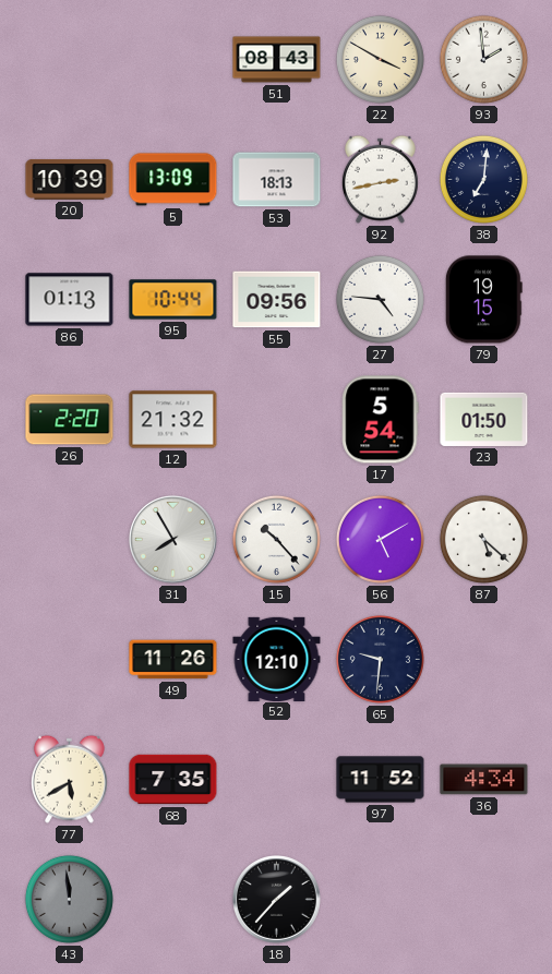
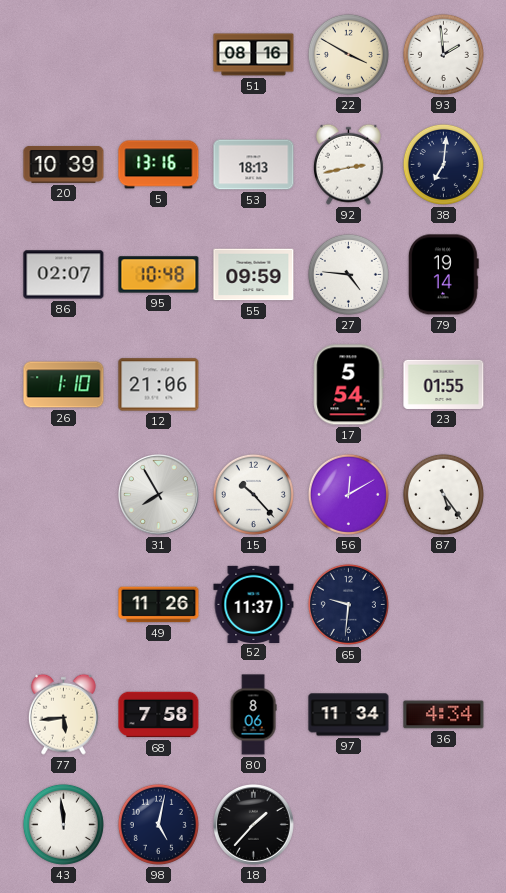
51: 08:43 -> 08:16 (254, 55)
5: 13:09 -> 13:16 (159, 165)
86: 01:13 -> 02:07 (64, 275)
95: 10:44 -> 10:48 (159, 275)
55: 09:56 -> 09:59 (254, 275)
79: 19:15 -> 19:14 (443, 275)
26: 2:20 -> 1:10 (64, 385)
12: 21:32 -> 21:06 (159, 385)
23: 01:50 -> 01:55 (444, 384)
56: 5:10 -> 12:10 (348, 494)
87: 5:22 -> 5:24 (443, 494)
52: 12:10 -> 11:37 (254, 604)
77: 5:40 -> 5:44 (63, 714)
68: 7:35 -> 7:58 (159, 715)
80: none -> 8:06 (253, 715)
97: 11:52 -> 11:34 (349, 715)
43 dial: grey -> white (63, 824)
98: none -> 5:02 (158, 824)
